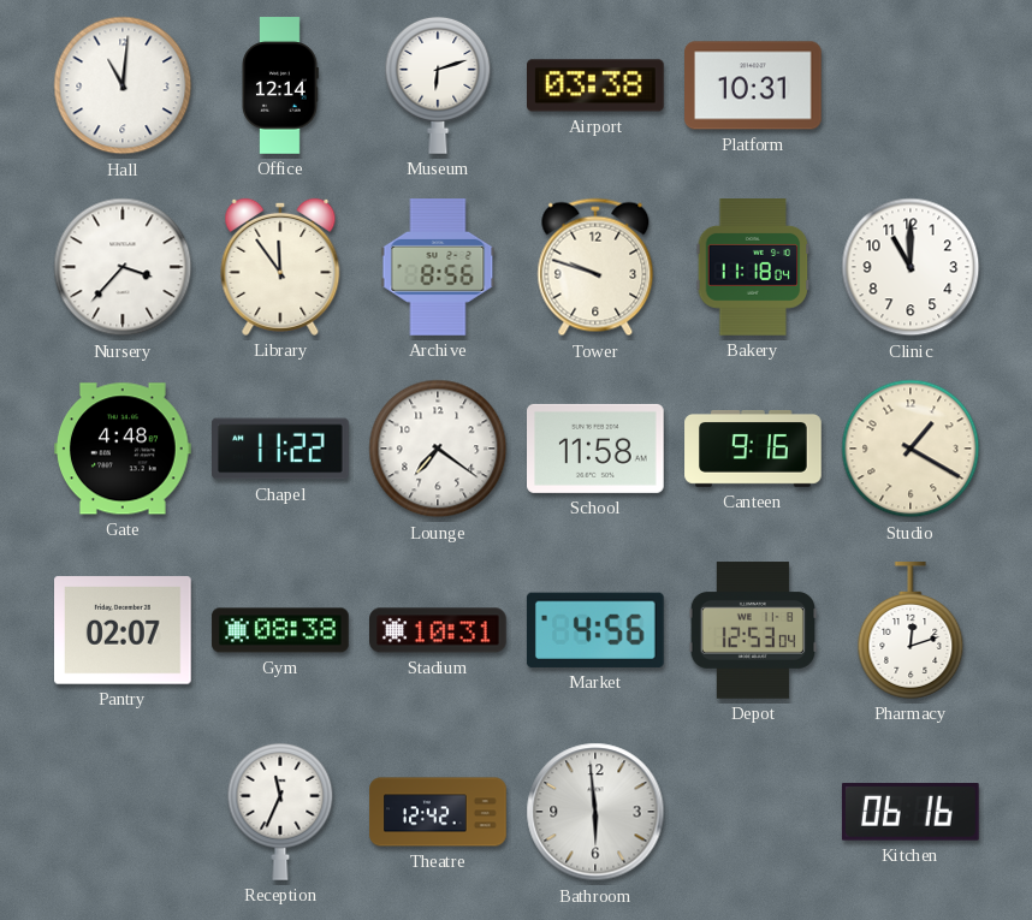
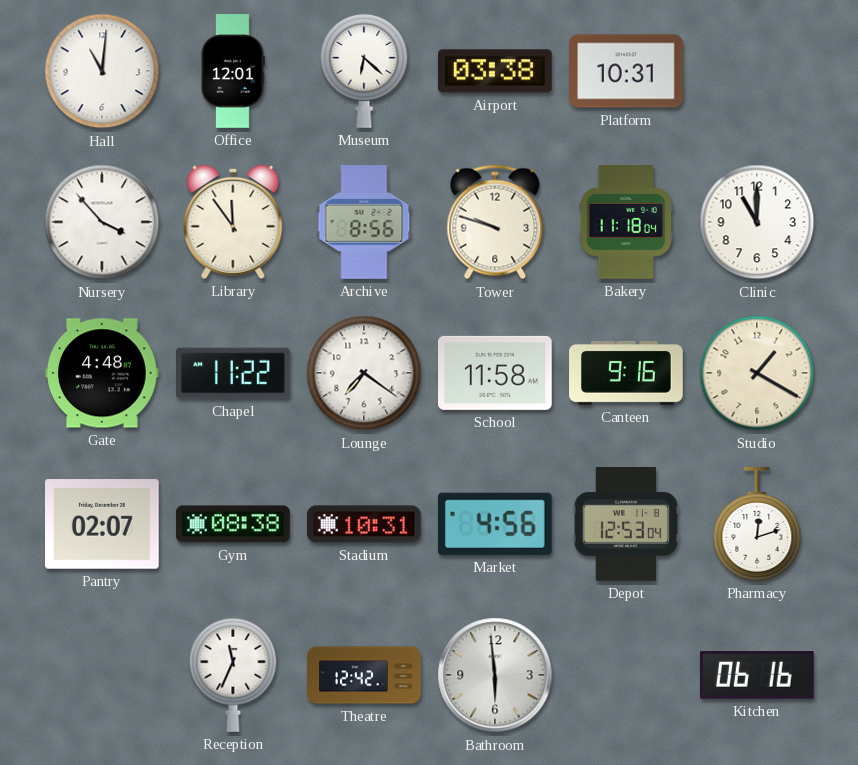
Office: 12:14 -> 12:01 (233, 71)
Museum: 6:12 -> 6:22 (364, 71)
Nursery: 3:37 -> 3:53 (102, 222)
